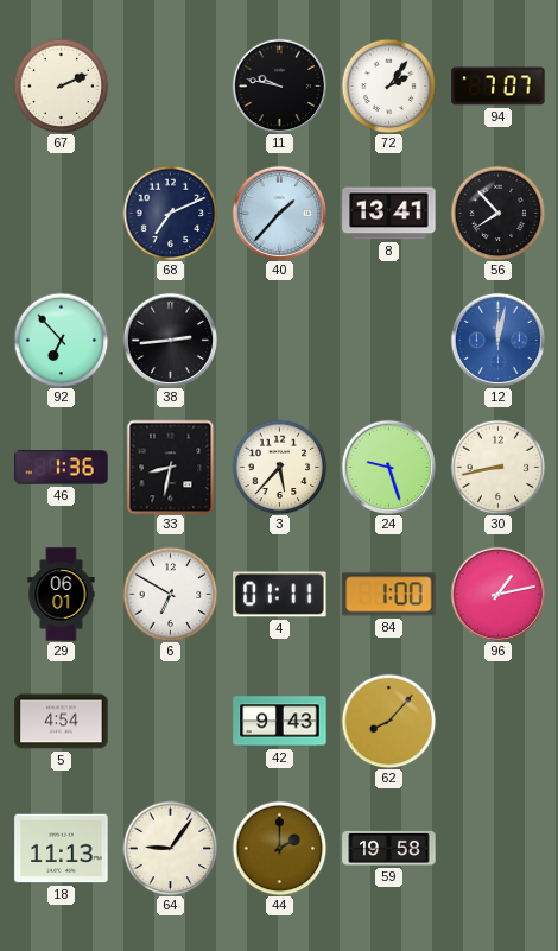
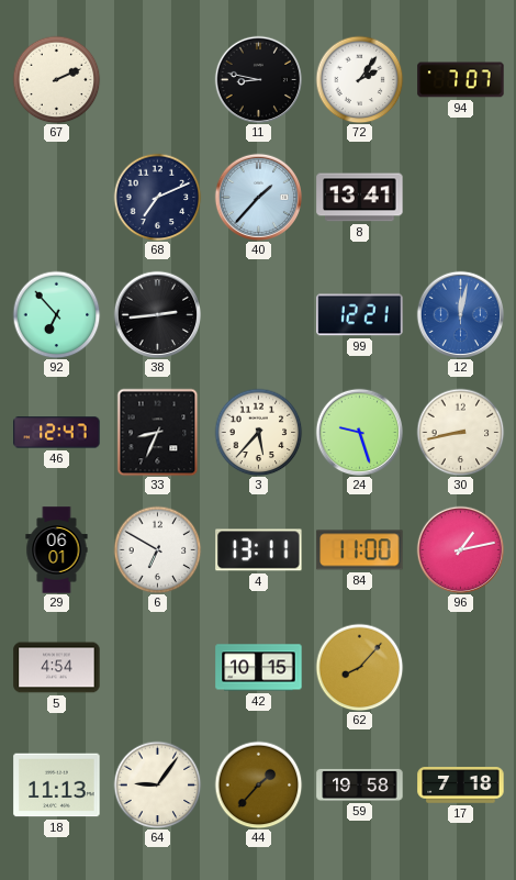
11: 9:47 -> 8:47 (258, 79)
56: 7:53 -> none (497, 213)
99: none -> 12:21 (360, 315)
46: 1:36 -> 12:47 (57, 433)
33: 8:32 -> 8:34 (158, 432)
4: 01:11 -> 13:11 (259, 550)
84: 1:00 -> 11:00 (360, 550)
42: 9:43 -> 10:15 (259, 668)
44: 2:00 -> 1:37 (258, 784)
17: none -> 7:18 (461, 786)
